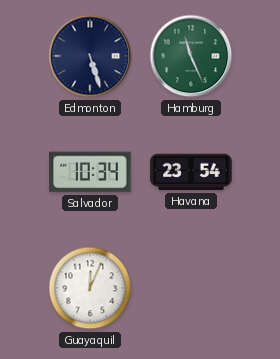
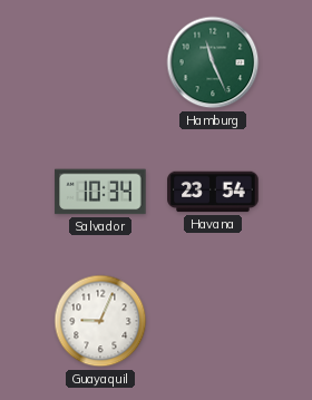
Edmonton: 5:27 -> none (90, 56)
Guayaquil: 12:04 -> 9:04 (100, 321)
